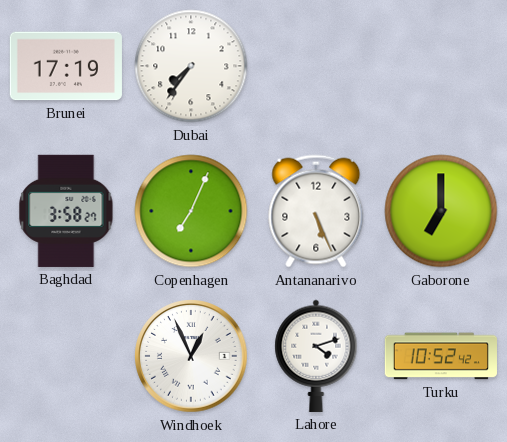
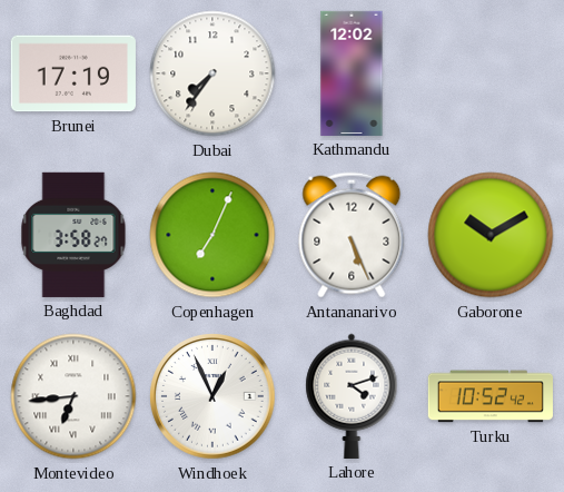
Kathmandu: none -> 12:02 (352, 73)
Gaborone: 7:00 -> 10:10 (491, 235)
Montevideo: none -> 6:44 (73, 396)
